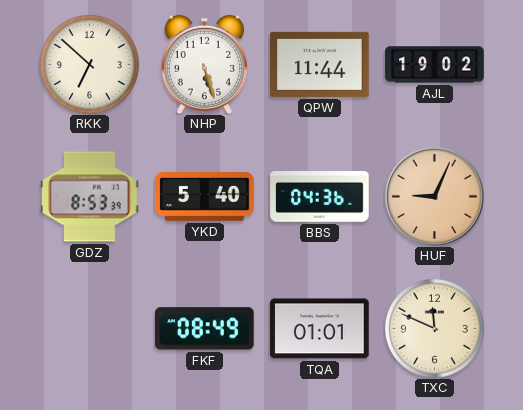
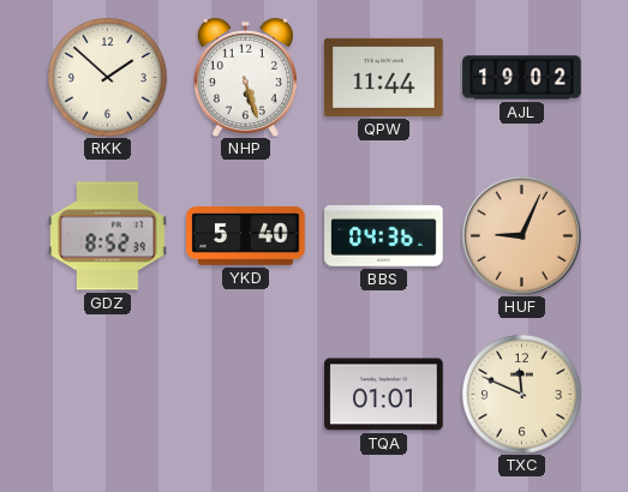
RKK: 6:52 -> 1:52 (107, 77)
GDZ: 8:53 -> 8:52 (108, 236)
FKF: 08:49 -> none (205, 329)
